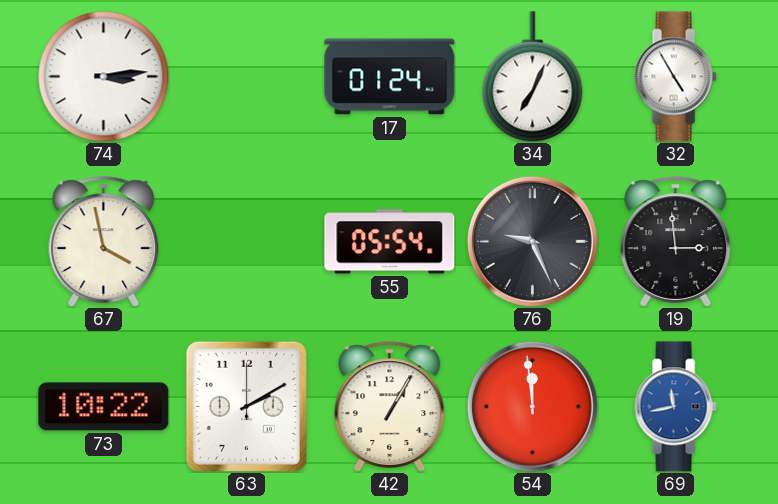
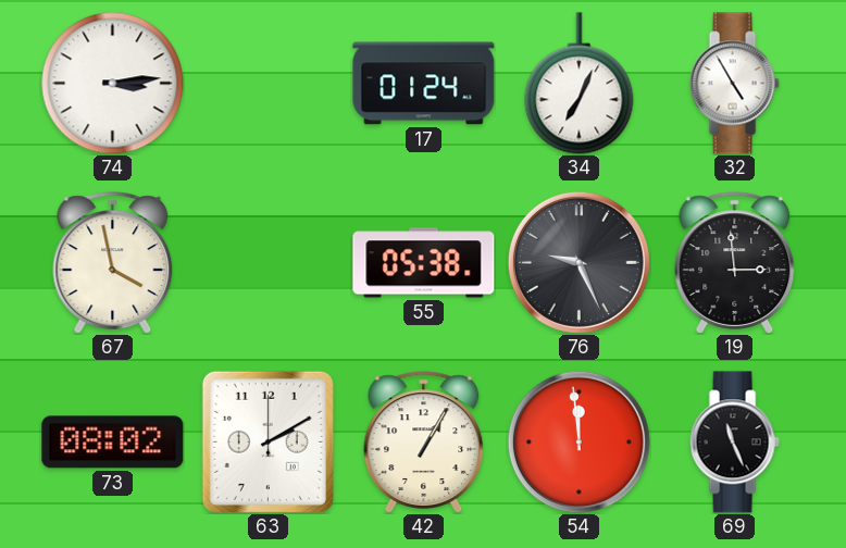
55: 05:54 -> 05:38 (424, 263)
73: 10:22 -> 08:02 (113, 443)
69: 11:43 -> 11:26 (734, 443)
69 dial: blue -> black (734, 443)
